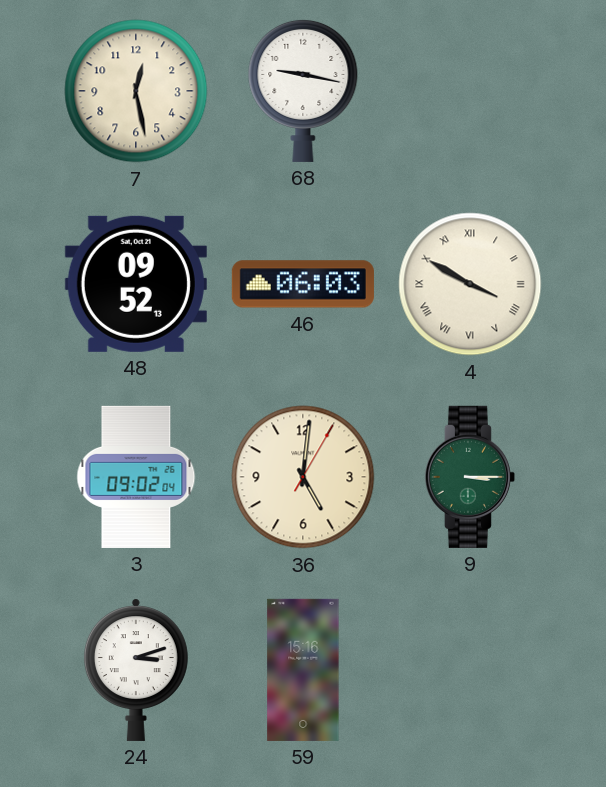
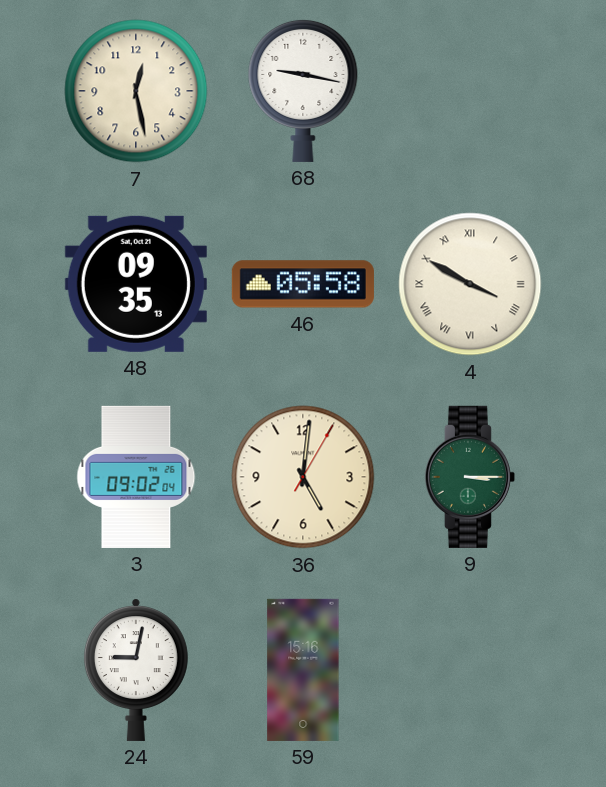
48: 09:52 -> 09:35 (136, 284)
46: 06:03 -> 05:58 (303, 284)
24: 3:12 -> 9:02 (136, 670)
